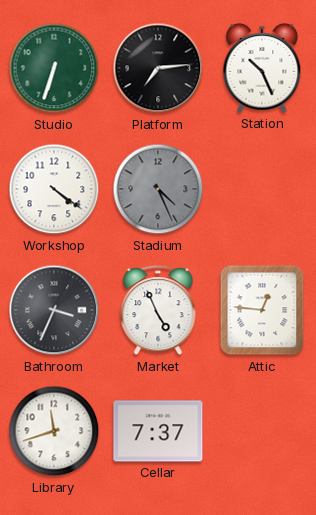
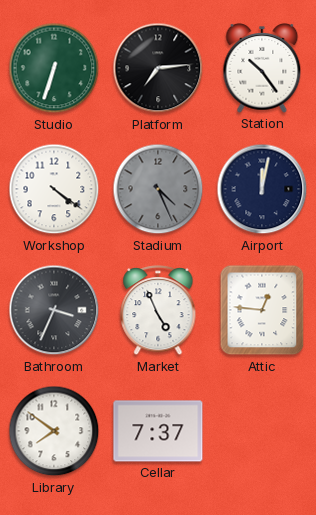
Station: 10:26 -> 10:24 (262, 69)
Airport: none -> 12:02 (262, 189)
Library: 11:42 -> 7:51 (54, 431)
